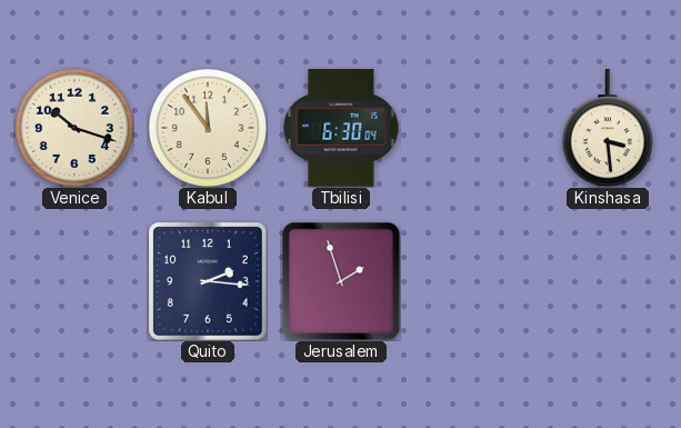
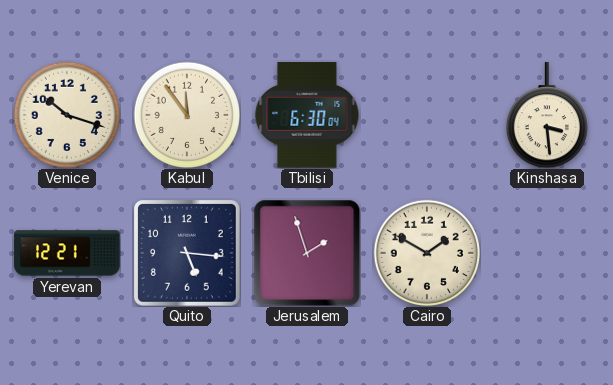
Yerevan: none -> 12:21 (67, 253)
Quito: 2:16 -> 5:16 (188, 254)
Cairo: none -> 1:50 (426, 252)
